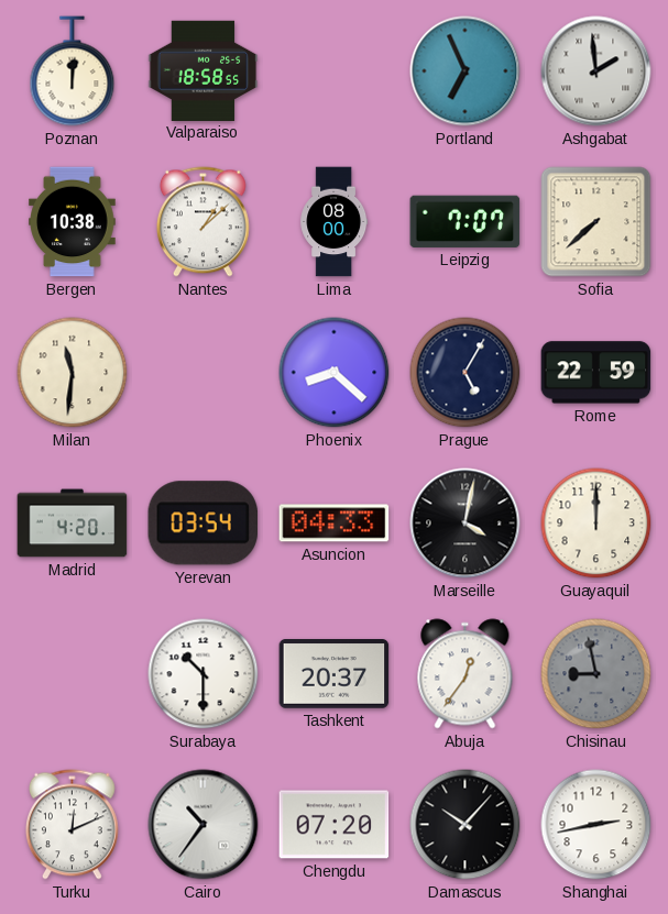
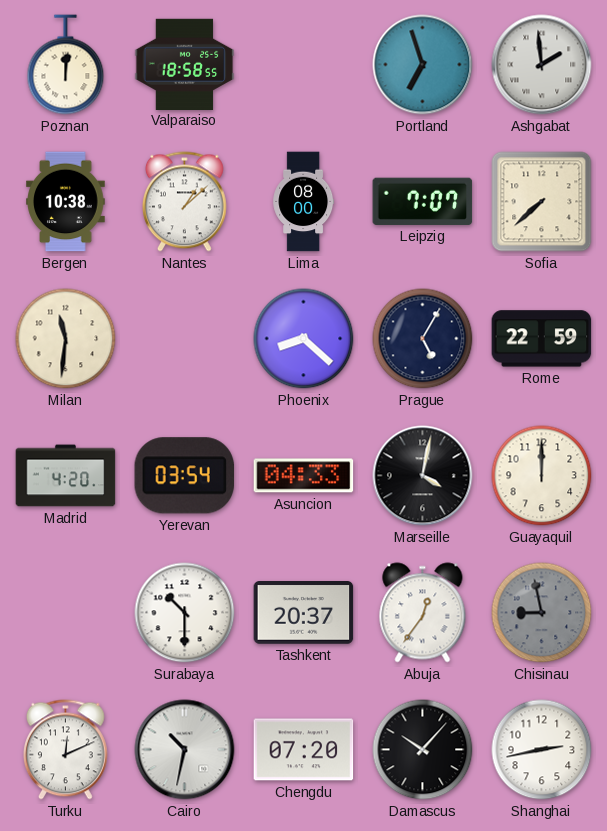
Portland: 6:56 -> 6:57 (423, 65)
Cairo: 10:36 -> 10:32 (185, 750)
